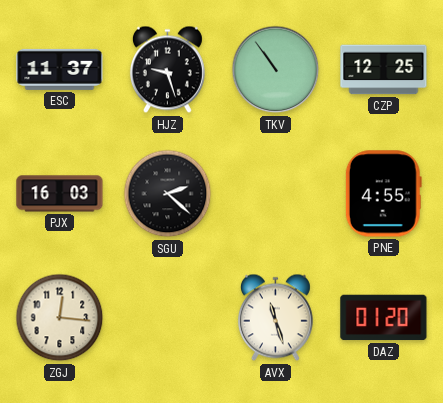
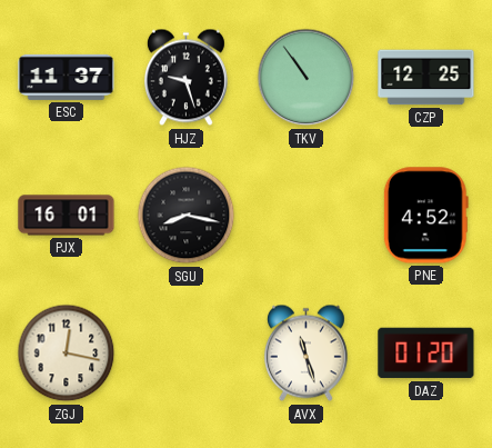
PJX: 16:03 -> 16:01 (67, 216)
SGU: 2:22 -> 8:17 (187, 216)
PNE: 4:55 -> 4:52 (425, 216)
ZGJ: 12:16 -> 12:17 (67, 354)
